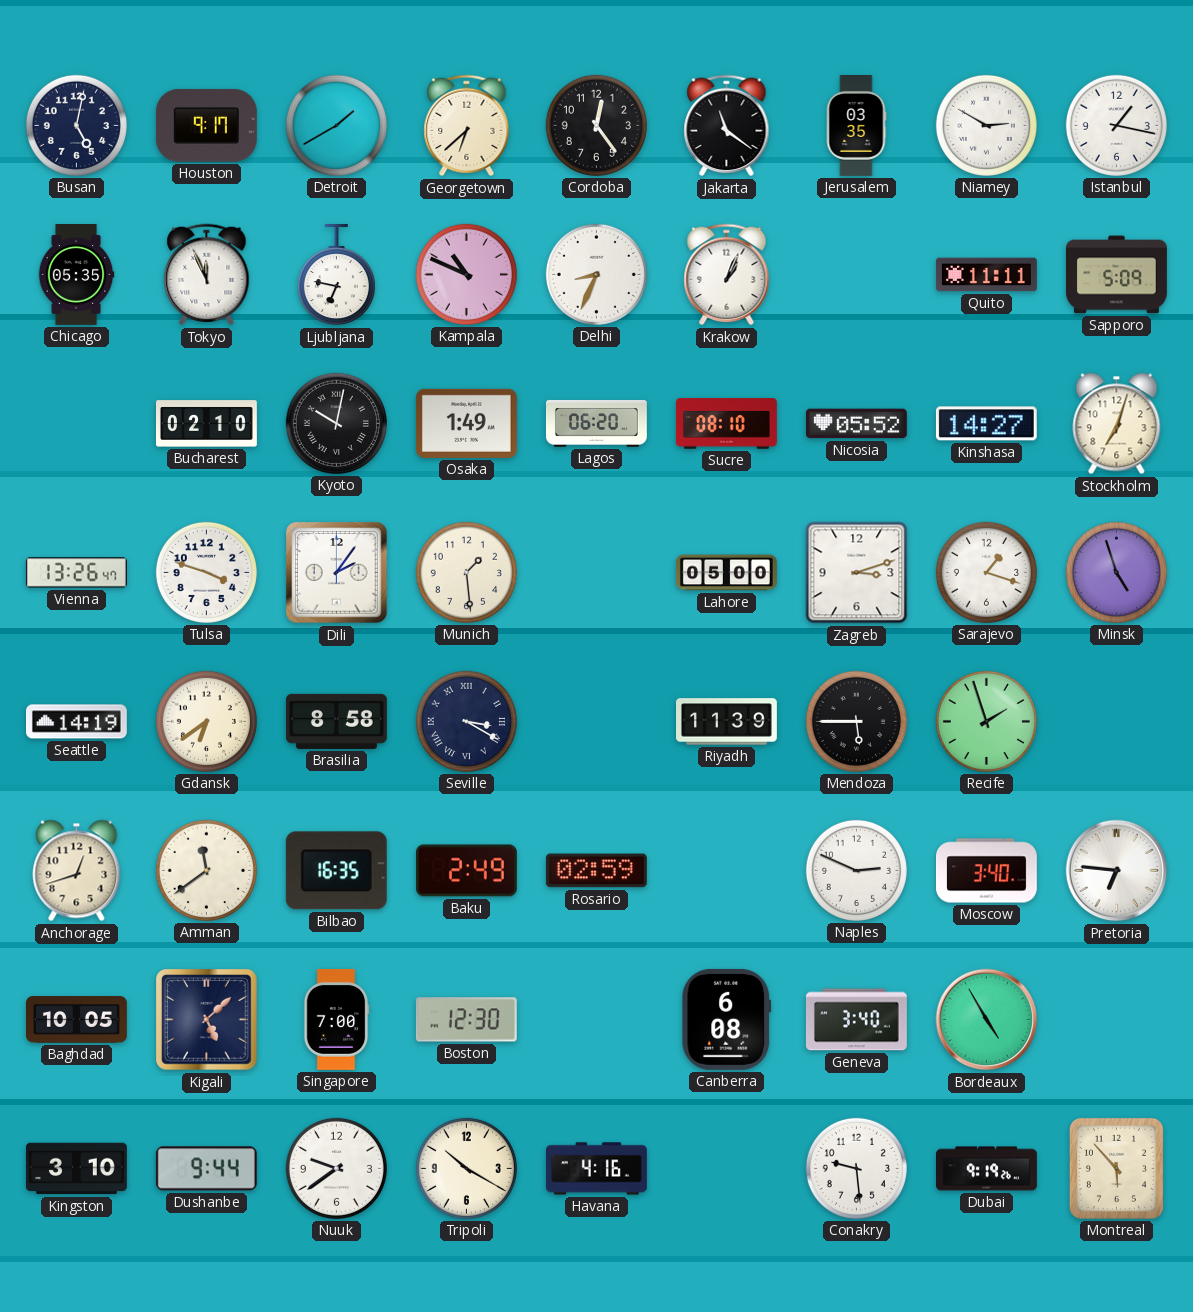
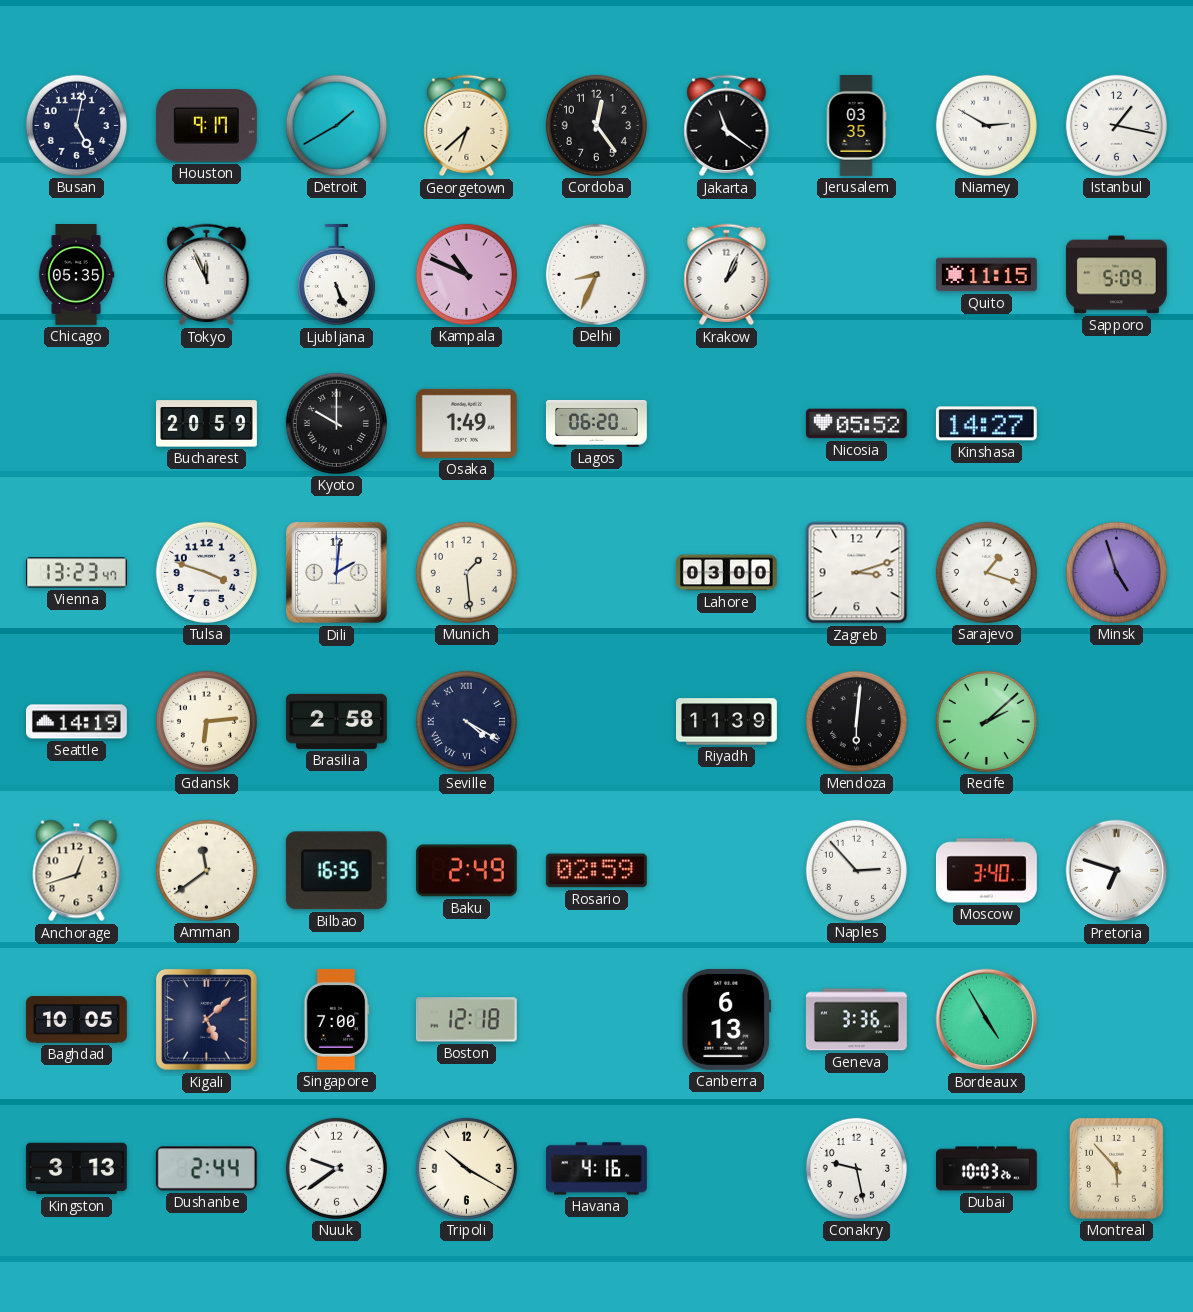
Ljubljana: 6:47 -> 5:26 (336, 275)
Quito: 11:11 -> 11:15 (986, 275)
Bucharest: 02:10 -> 20:59 (207, 424)
Kyoto: 10:02 -> 10:00 (336, 423)
Sucre: 08:10 -> none (726, 424)
Stockholm: 7:03 -> none (1117, 424)
Vienna: 13:26 -> 13:23 (76, 573)
Dili: 2:06 -> 2:01 (337, 573)
Lahore: 05:00 -> 03:00 (726, 573)
Gdansk: 6:39 -> 6:14 (206, 721)
Brasilia: 8:58 -> 2:58 (336, 721)
Seville: 3:20 -> 4:20 (466, 721)
Mendoza: 5:45 -> 6:01 (856, 721)
Recife: 1:57 -> 2:08 (986, 721)
Naples: 2:49 -> 2:53 (856, 870)
Pretoria: 6:46 -> 6:48 (1117, 871)
Boston: 12:30 -> 12:18 (466, 1020)
Canberra: 6:08 -> 6:13 (727, 1019)
Geneva: 3:40 -> 3:36 (856, 1020)
Kingston: 3:10 -> 3:13 (76, 1169)
Dushanbe: 9:44 -> 2:44 (206, 1169)
Conakry: 9:29 -> 9:28 (856, 1168)
Dubai: 9:19 -> 10:03 (987, 1169)
